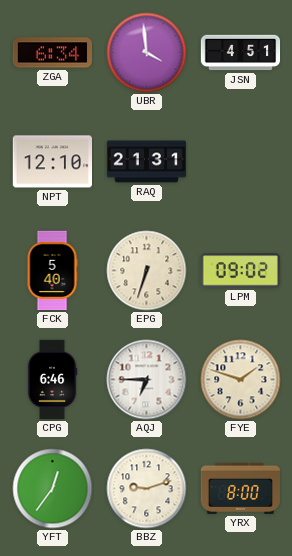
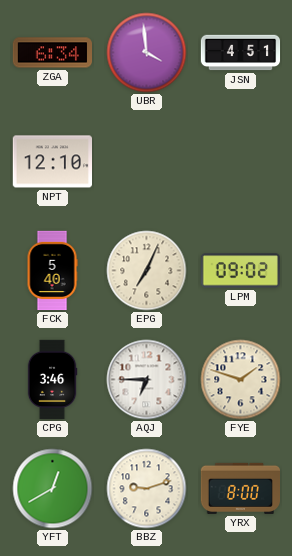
RAQ: 21:31 -> none (147, 162)
EPG: 6:33 -> 7:04 (147, 271)
CPG: 6:46 -> 3:46 (52, 380)
YFT: 12:36 -> 12:40 (53, 489)
